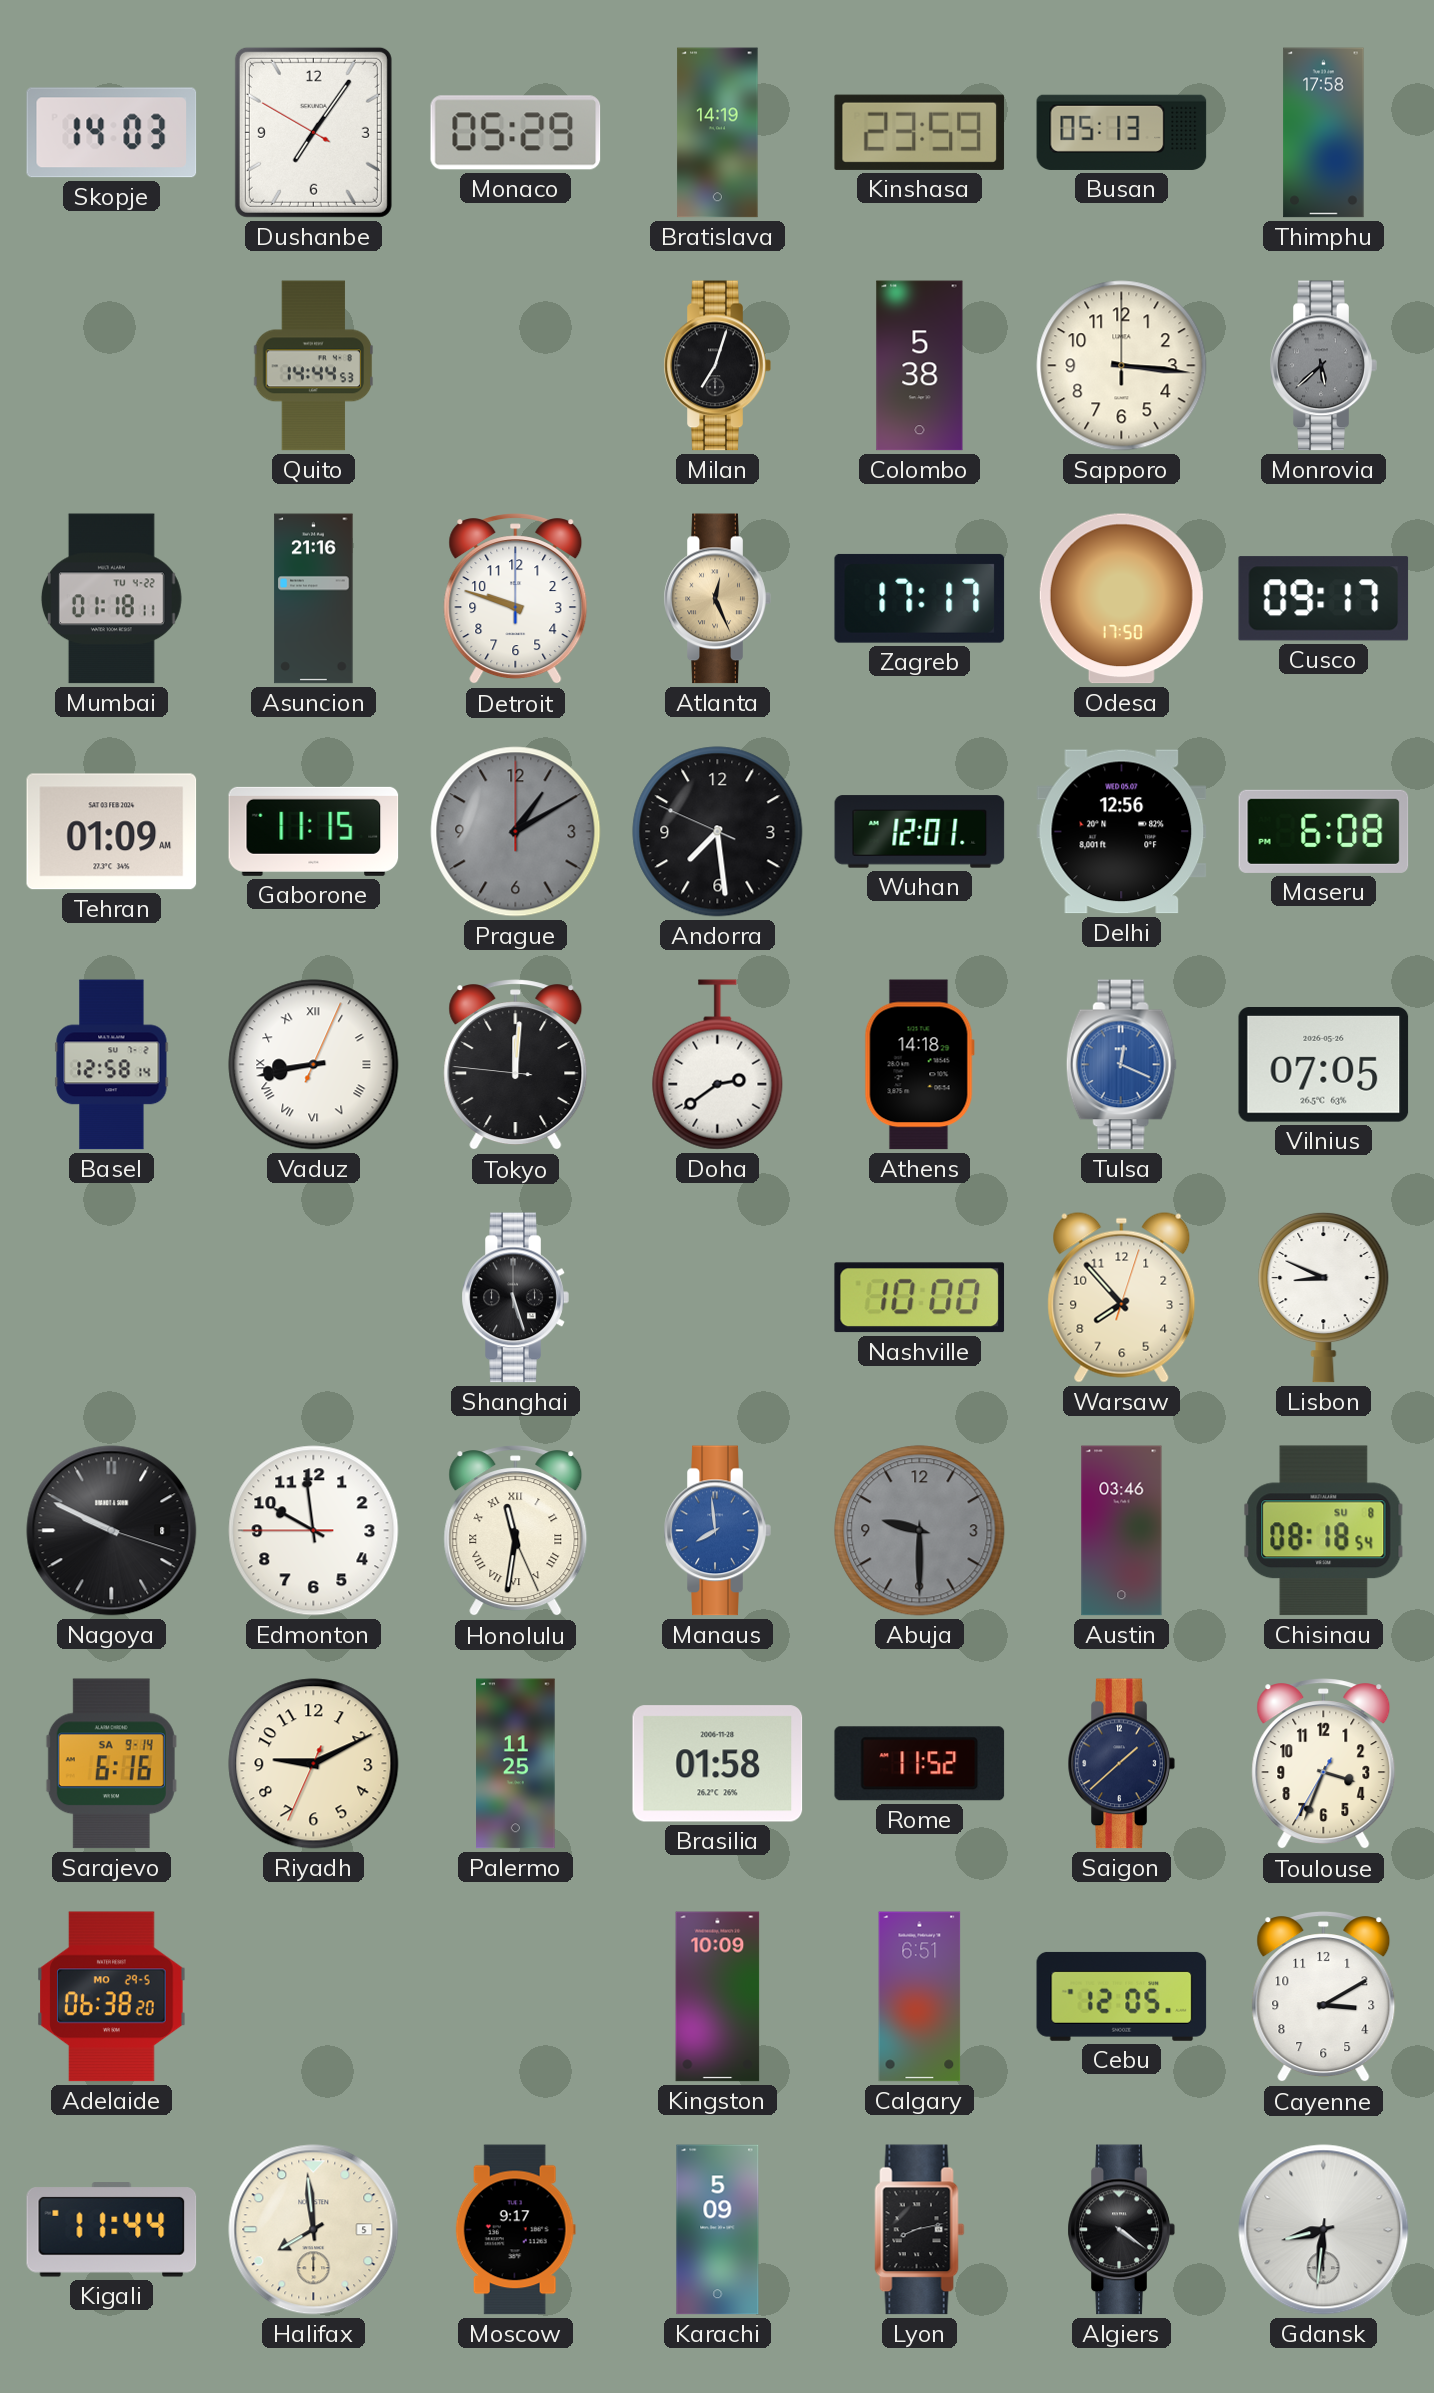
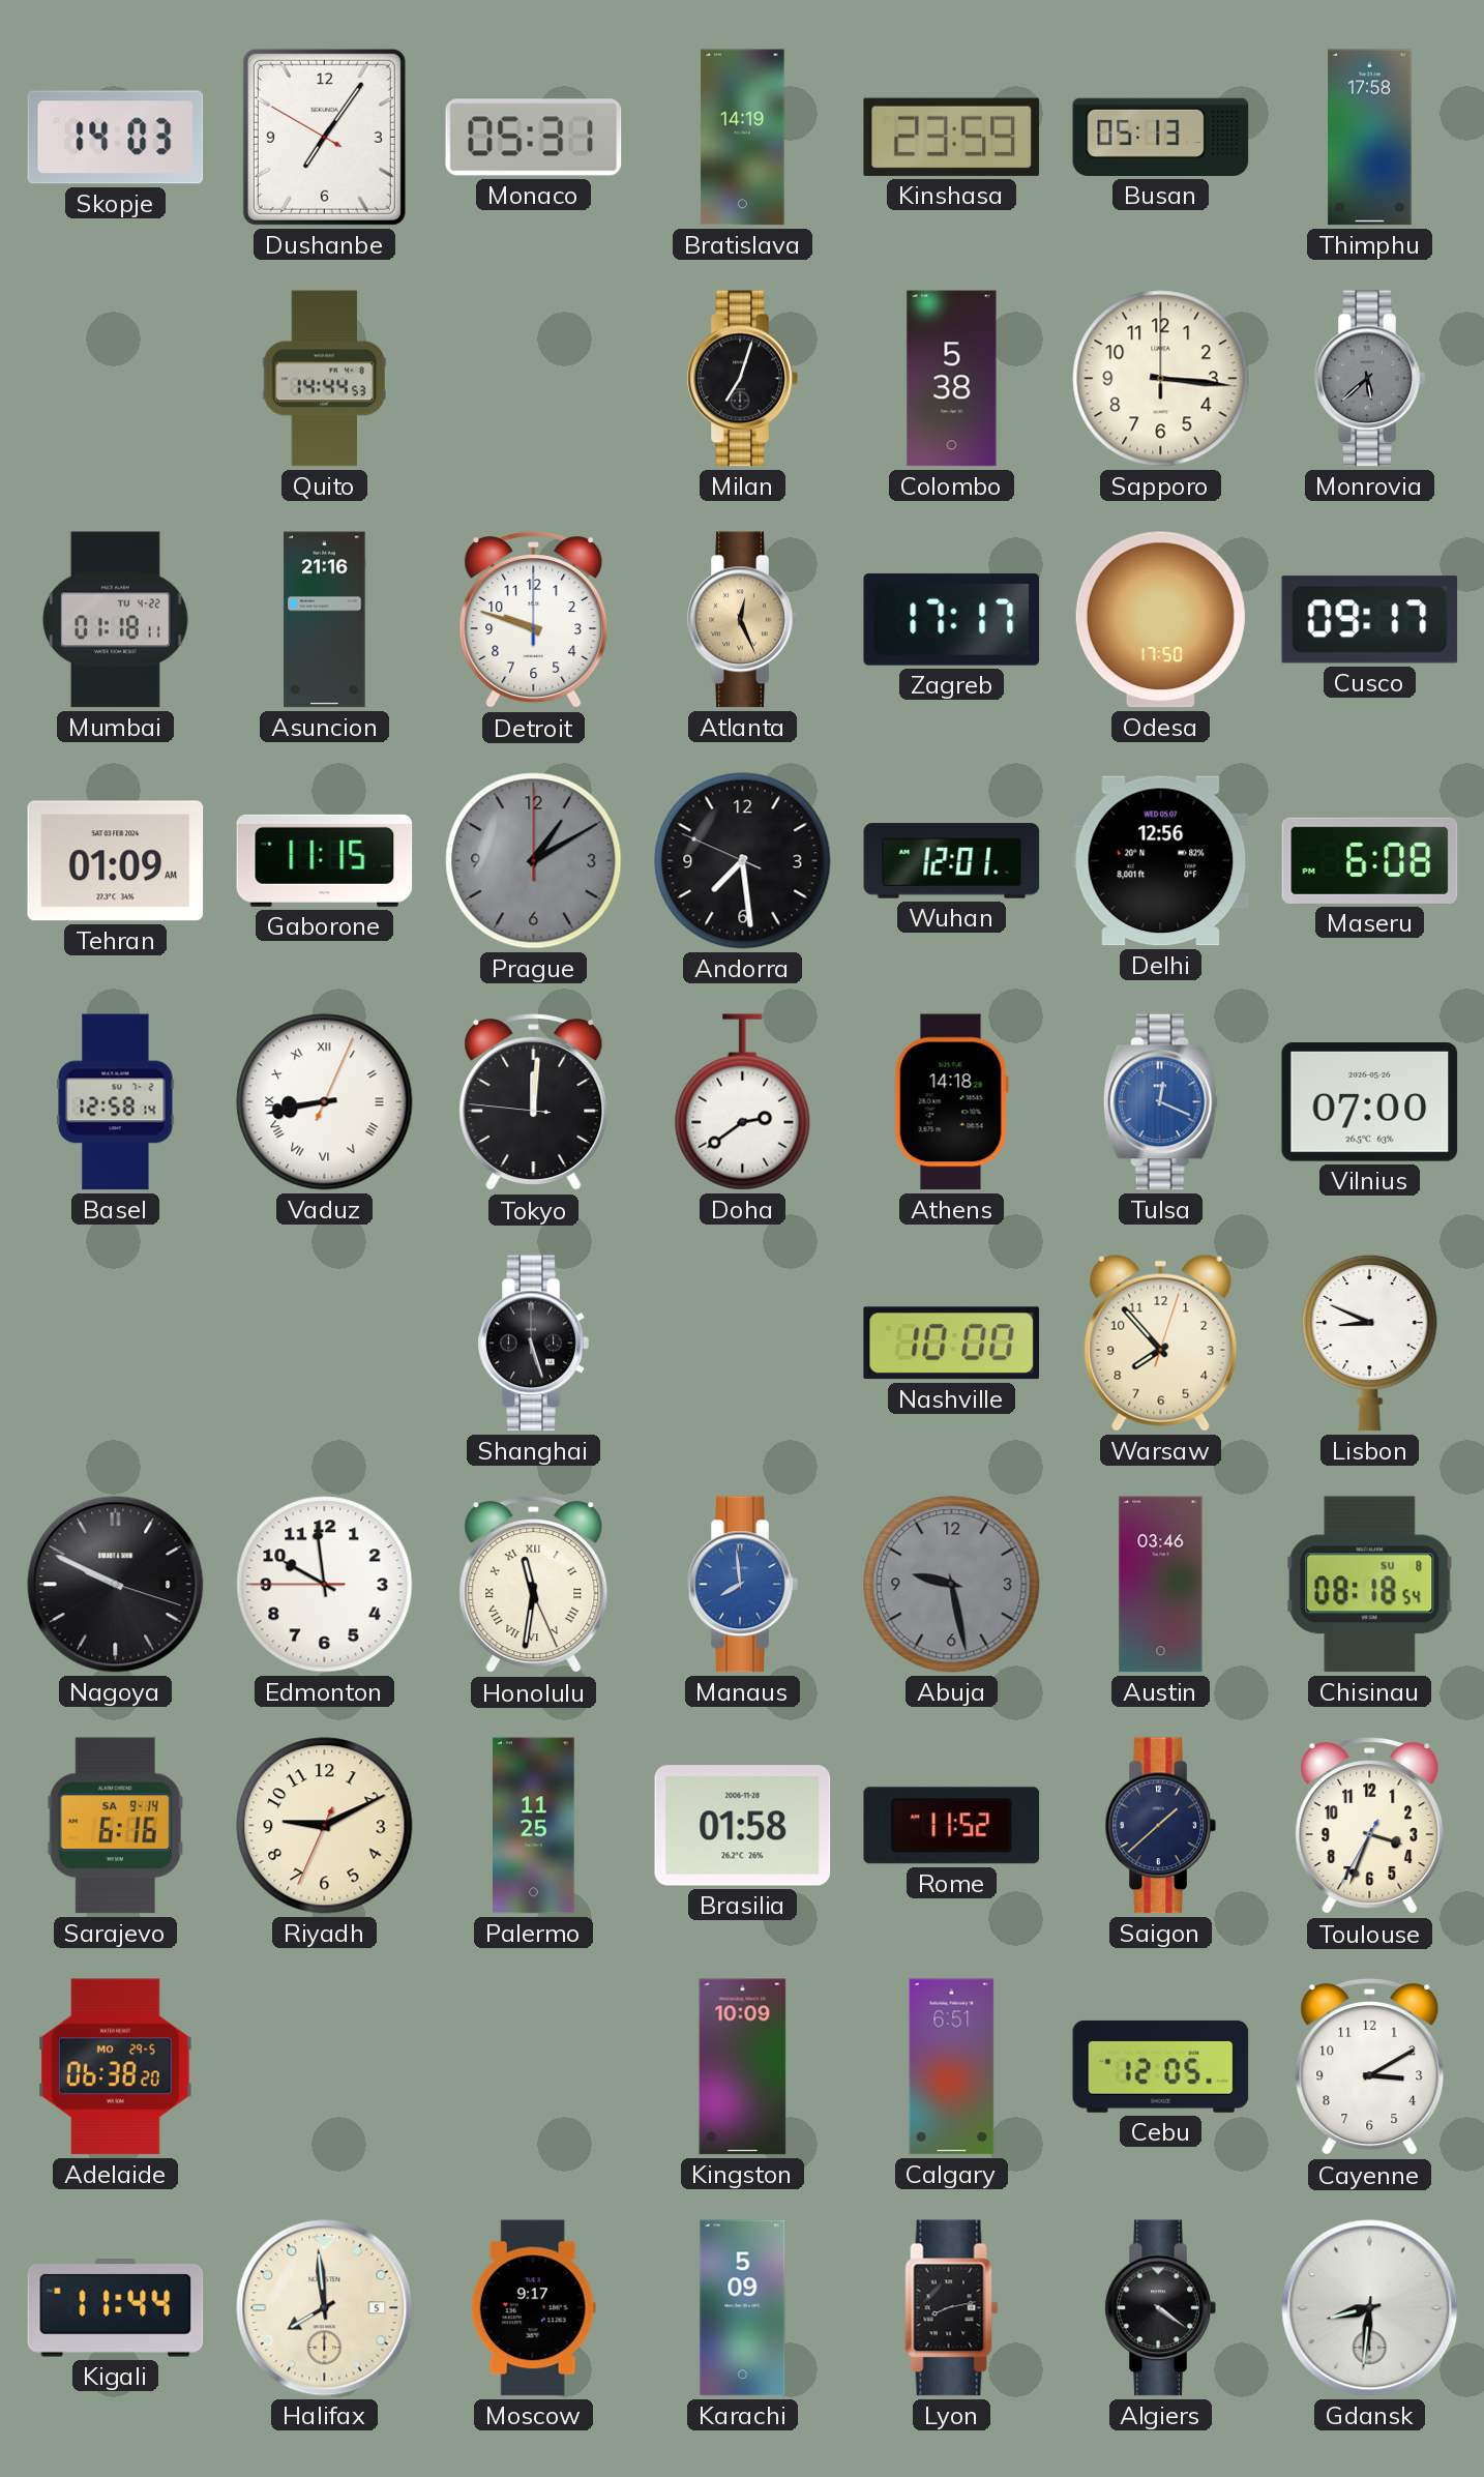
Monaco: 05:29 -> 05:31 (534, 138)
Vilnius: 07:05 -> 07:00 (1370, 1102)
Abuja: 9:30 -> 9:28 (952, 1585)
